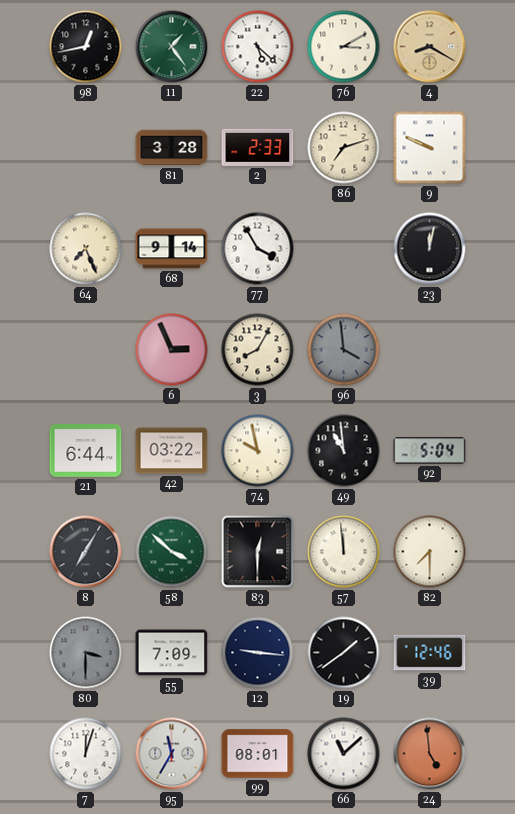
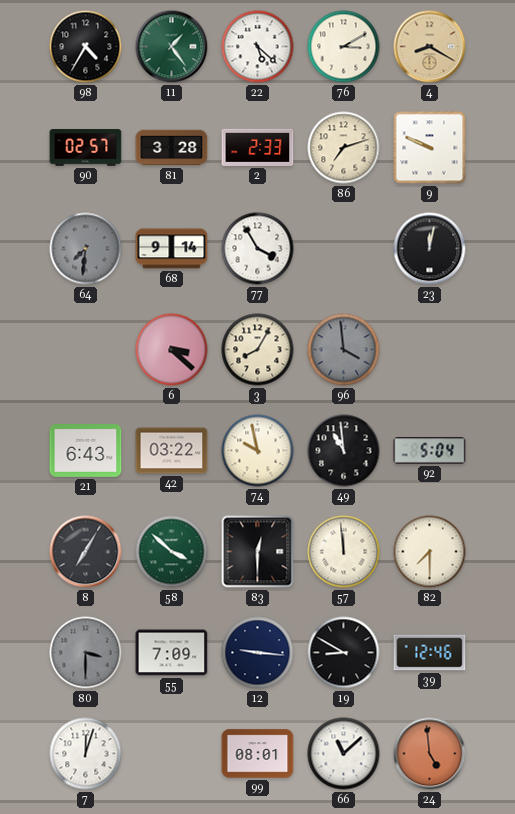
98: 12:43 -> 4:35 (86, 47)
90: none -> 02:57 (86, 148)
64: 7:26 -> 7:31 (86, 249)
64 dial: cream -> grey (86, 249)
6: 2:56 -> 3:22 (172, 350)
21: 6:44 -> 6:43 (86, 451)
19: 1:39 -> 8:50 (344, 653)
95: 11:35 -> none (172, 754)
